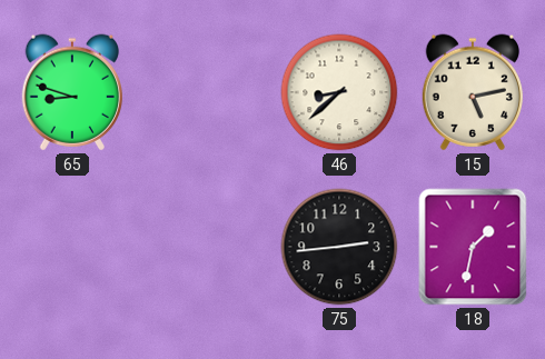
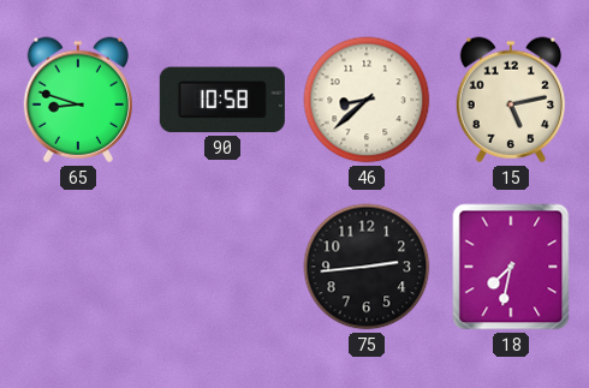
90: none -> 10:58 (222, 100)
18: 1:32 -> 7:32 (511, 267)
